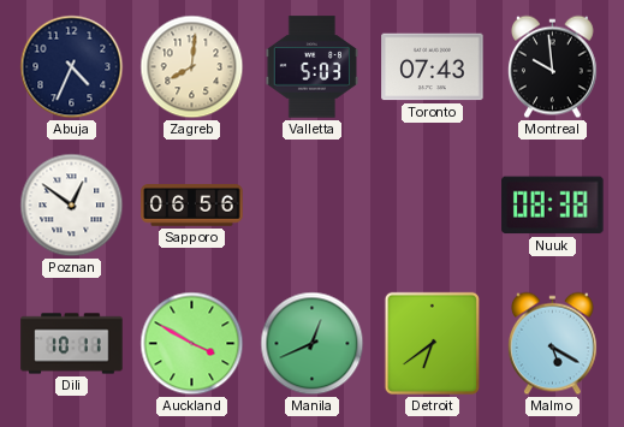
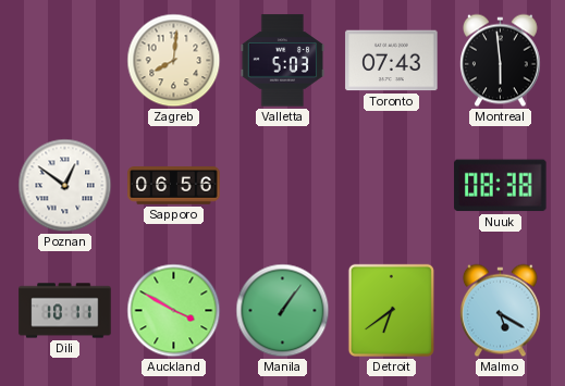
Abuja: 4:34 -> none (72, 67)
Montreal: 9:59 -> 5:59 (500, 61)
Manila: 12:41 -> 1:06 (283, 311)
